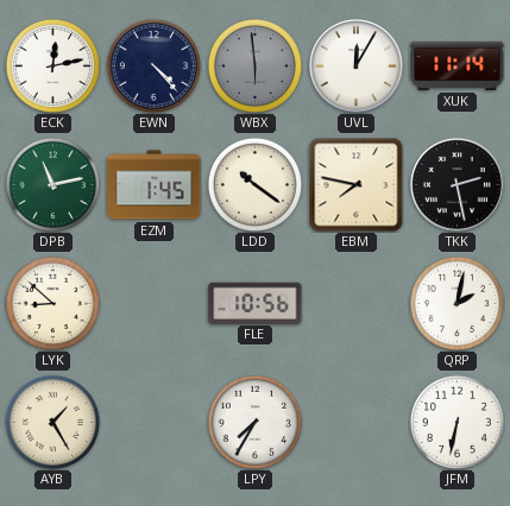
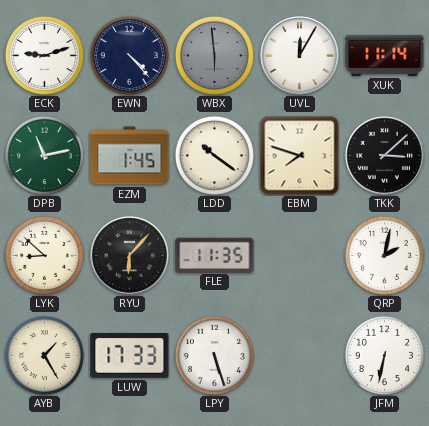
ECK: 12:13 -> 9:12 (44, 55)
EBM: 7:47 -> 7:48 (299, 155)
TKK: 2:28 -> 3:08 (385, 156)
RYU: none -> 6:07 (130, 256)
FLE: 10:56 -> 11:35 (215, 255)
LUW: none -> 17:33 (130, 356)
LPY: 7:35 -> 5:27 (214, 355)
